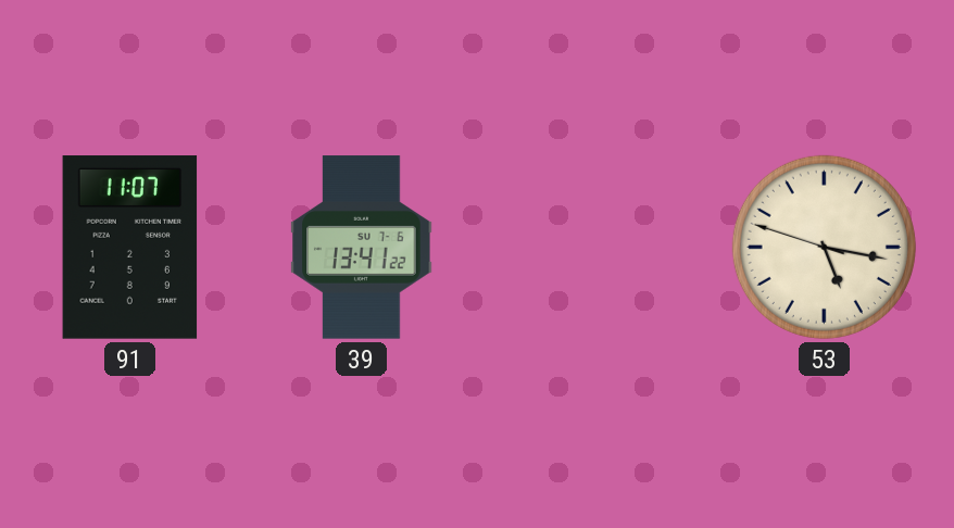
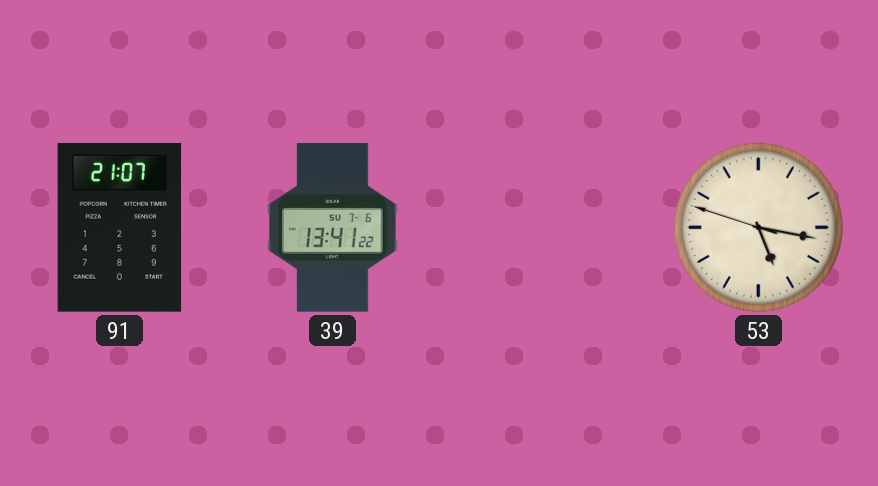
91: 11:07 -> 21:07 (120, 228)
